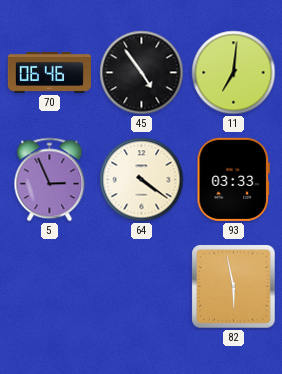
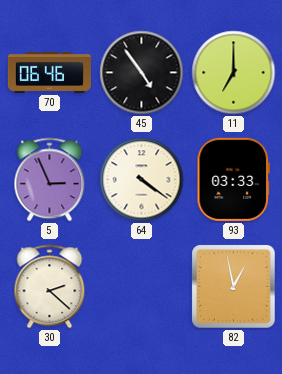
11: 7:01 -> 7:00 (234, 73)
30: none -> 2:22 (50, 287)
82: 5:58 -> 12:58 (234, 287)
